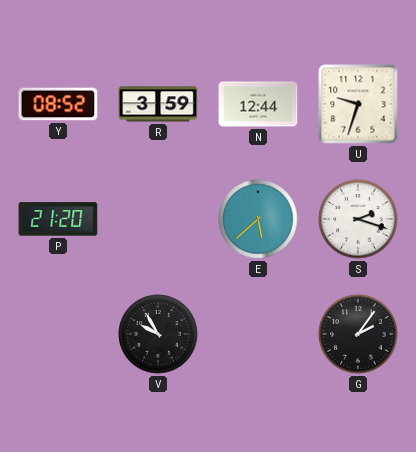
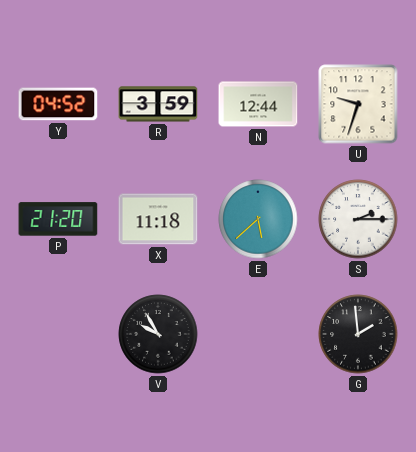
Y: 08:52 -> 04:52 (58, 104)
X: none -> 11:18 (158, 219)
S: 2:18 -> 2:15 (358, 219)
G: 2:06 -> 1:59 (358, 334)
